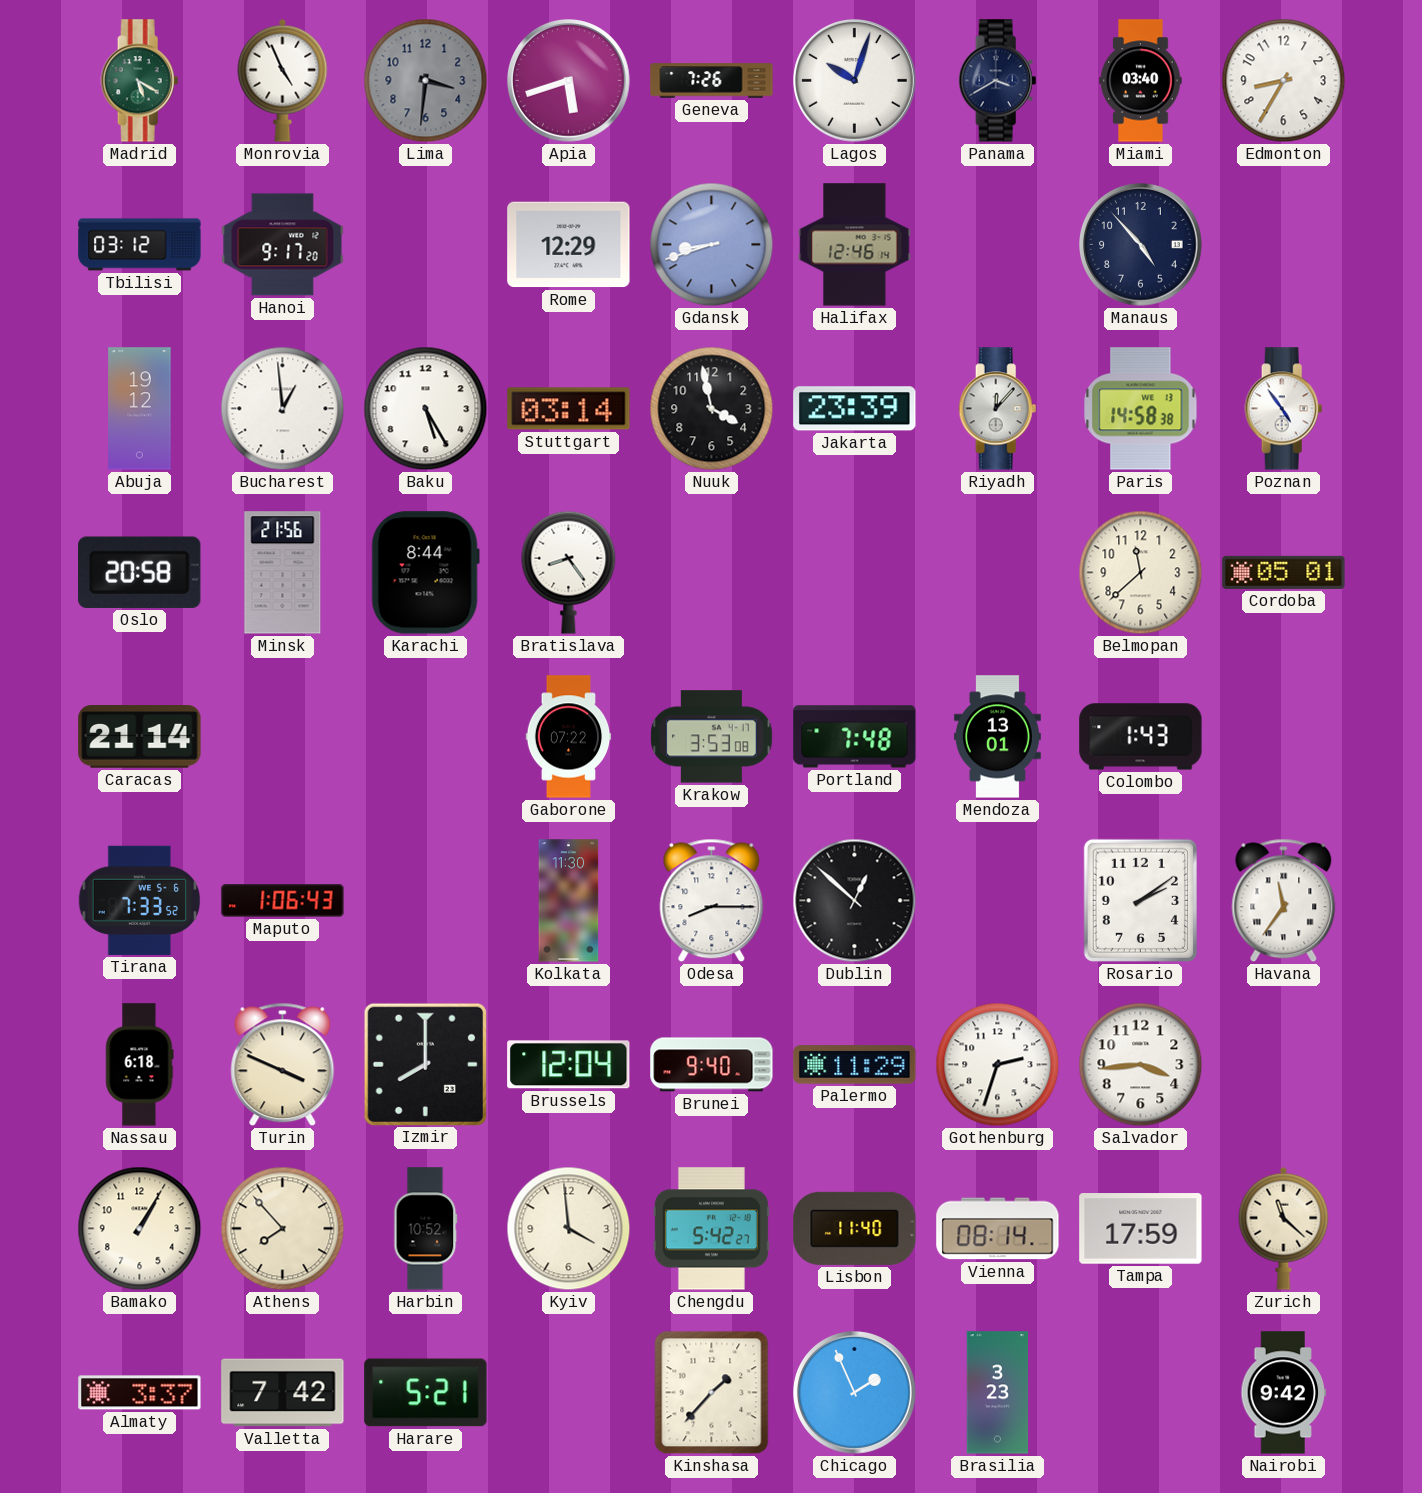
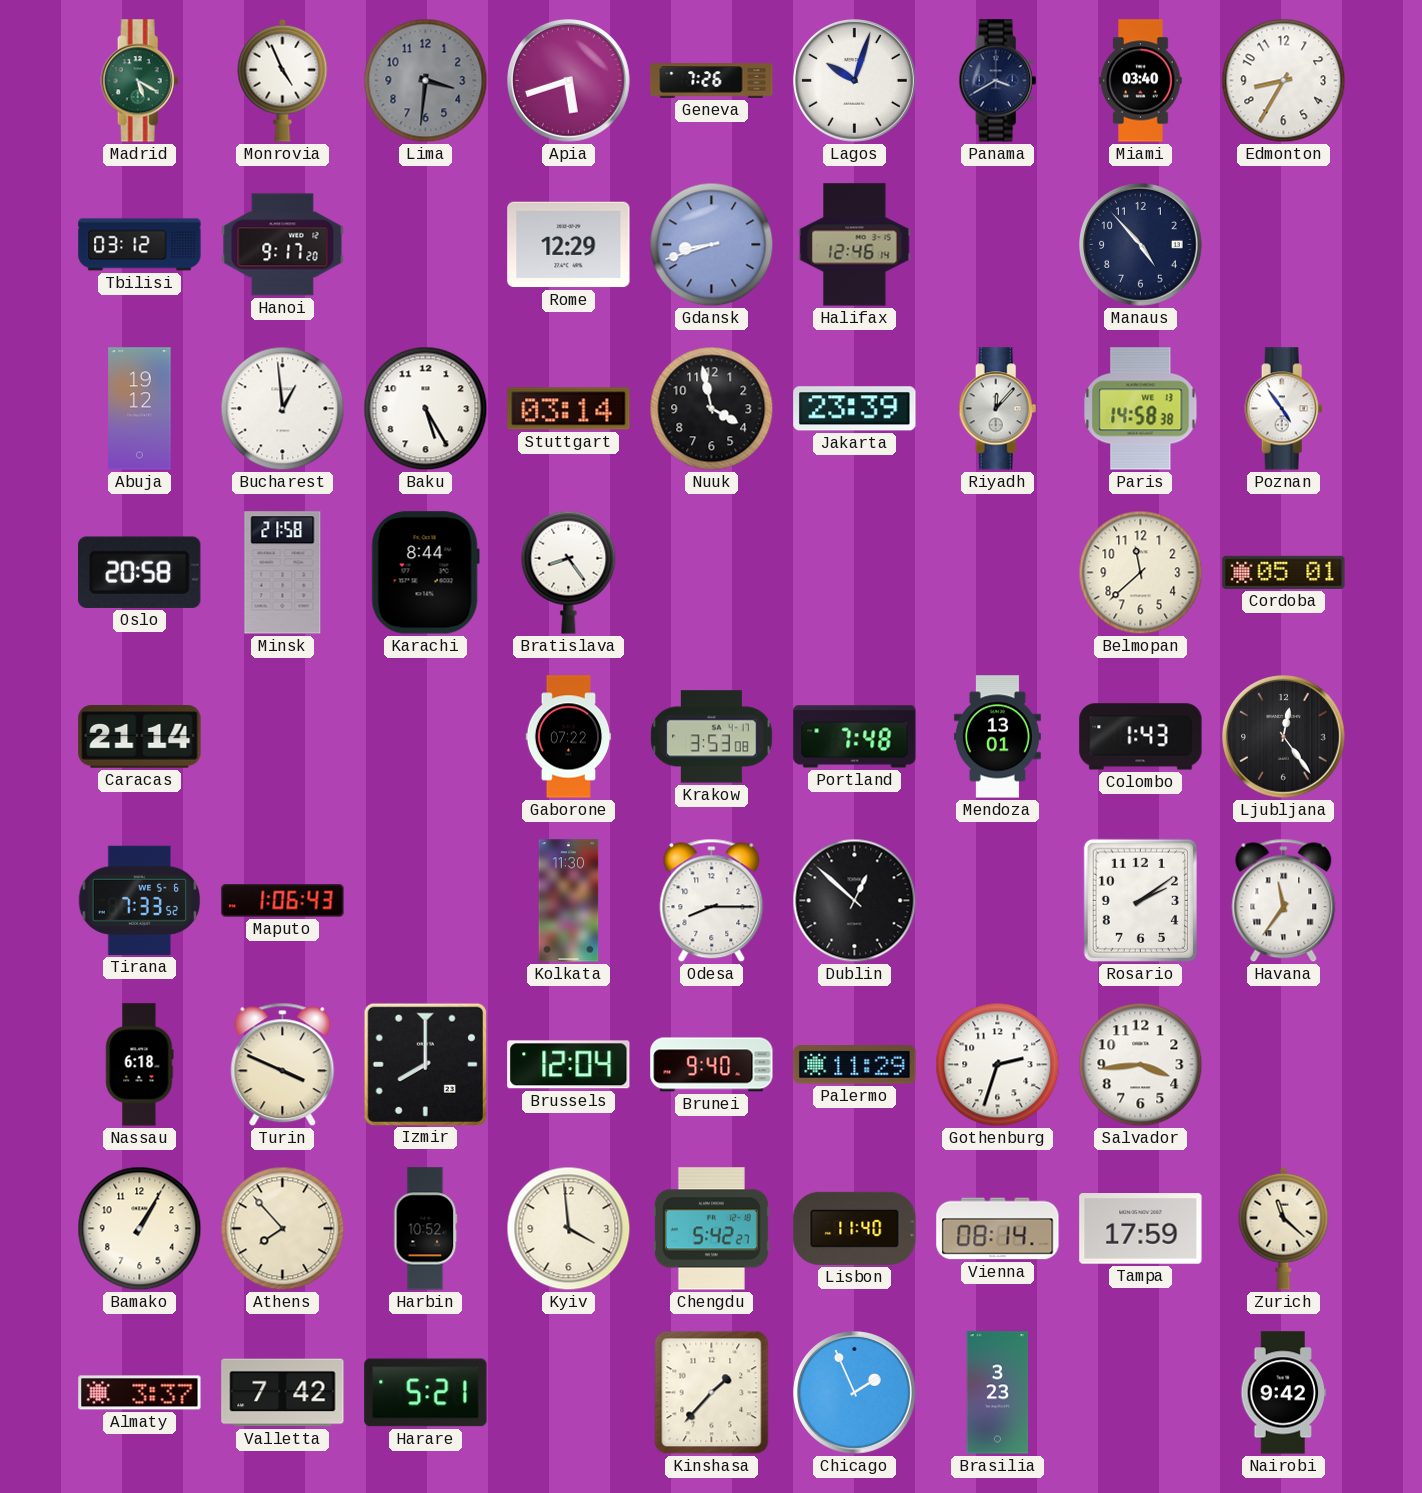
Minsk: 21:56 -> 21:58 (283, 573)
Ljubljana: none -> 12:24 (1284, 737)
